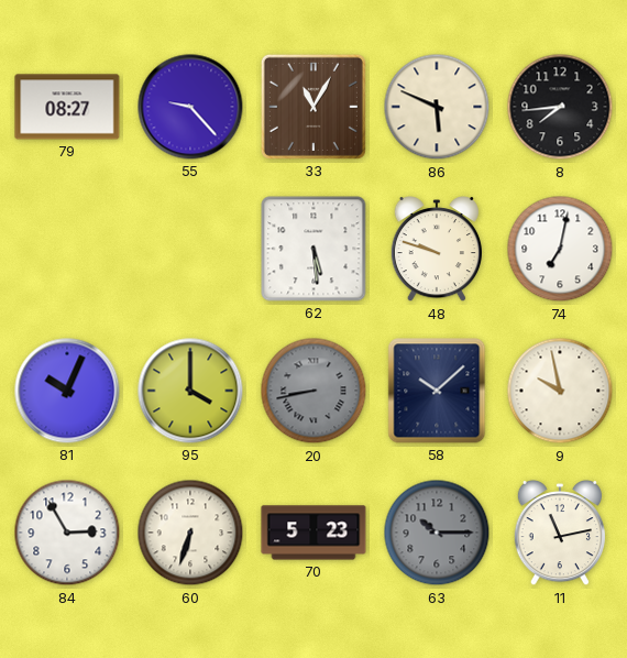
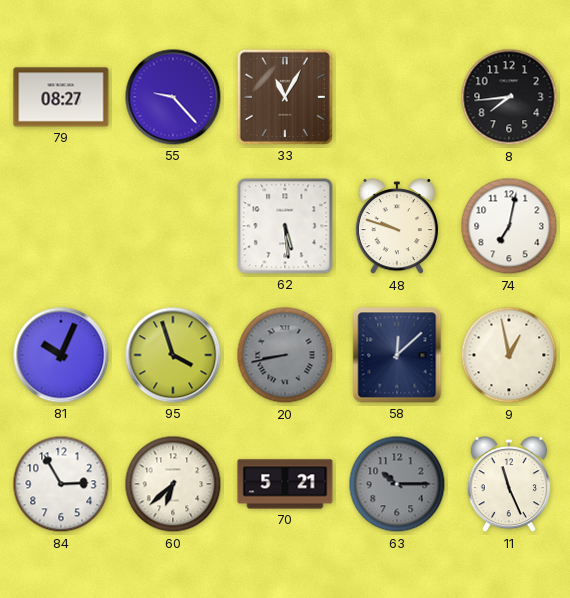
86: 5:49 -> none (437, 107)
95: 4:00 -> 3:57 (173, 355)
58: 10:08 -> 12:08 (397, 355)
9: 9:58 -> 12:58 (509, 355)
60: 6:33 -> 6:38 (173, 484)
70: 5:23 -> 5:21 (285, 484)
11: 11:13 -> 11:26 (508, 485)
